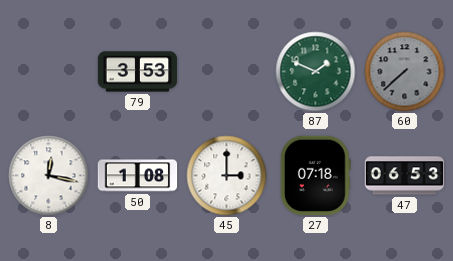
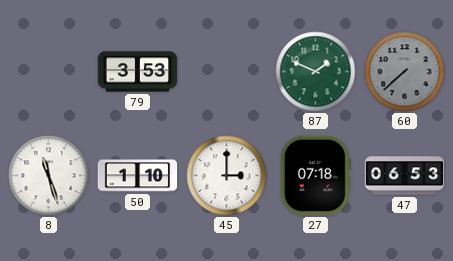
8: 12:17 -> 11:27 (49, 176)
50: 1:08 -> 1:10 (138, 176)
